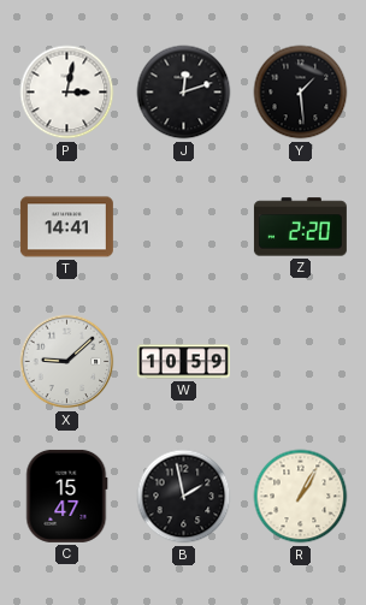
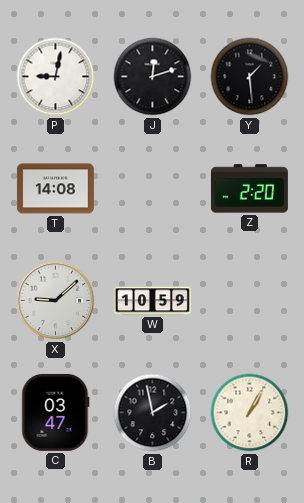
P: 3:02 -> 9:02 (56, 77)
T: 14:41 -> 14:08 (55, 189)
C: 15:47 -> 03:47 (56, 412)
